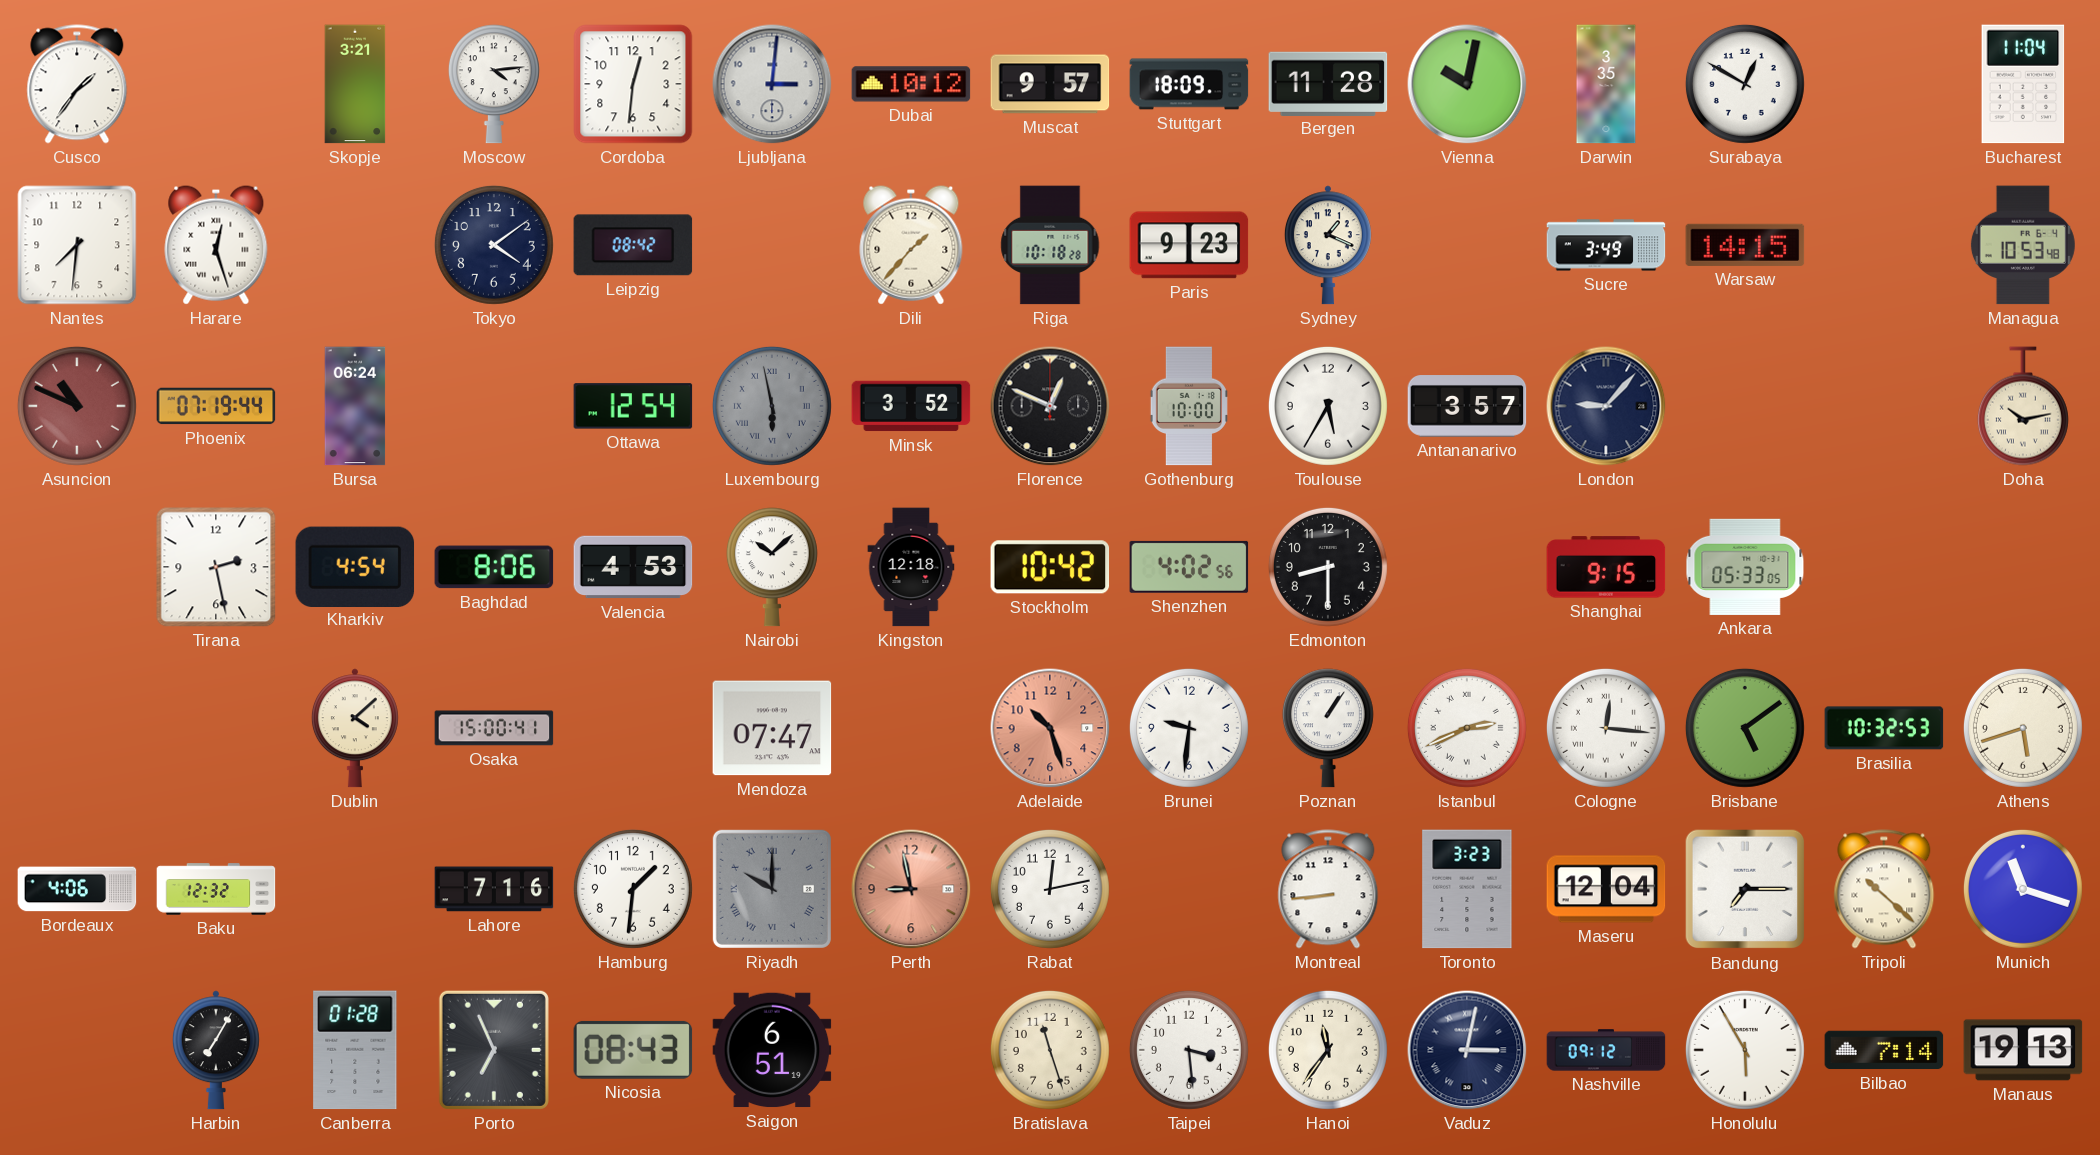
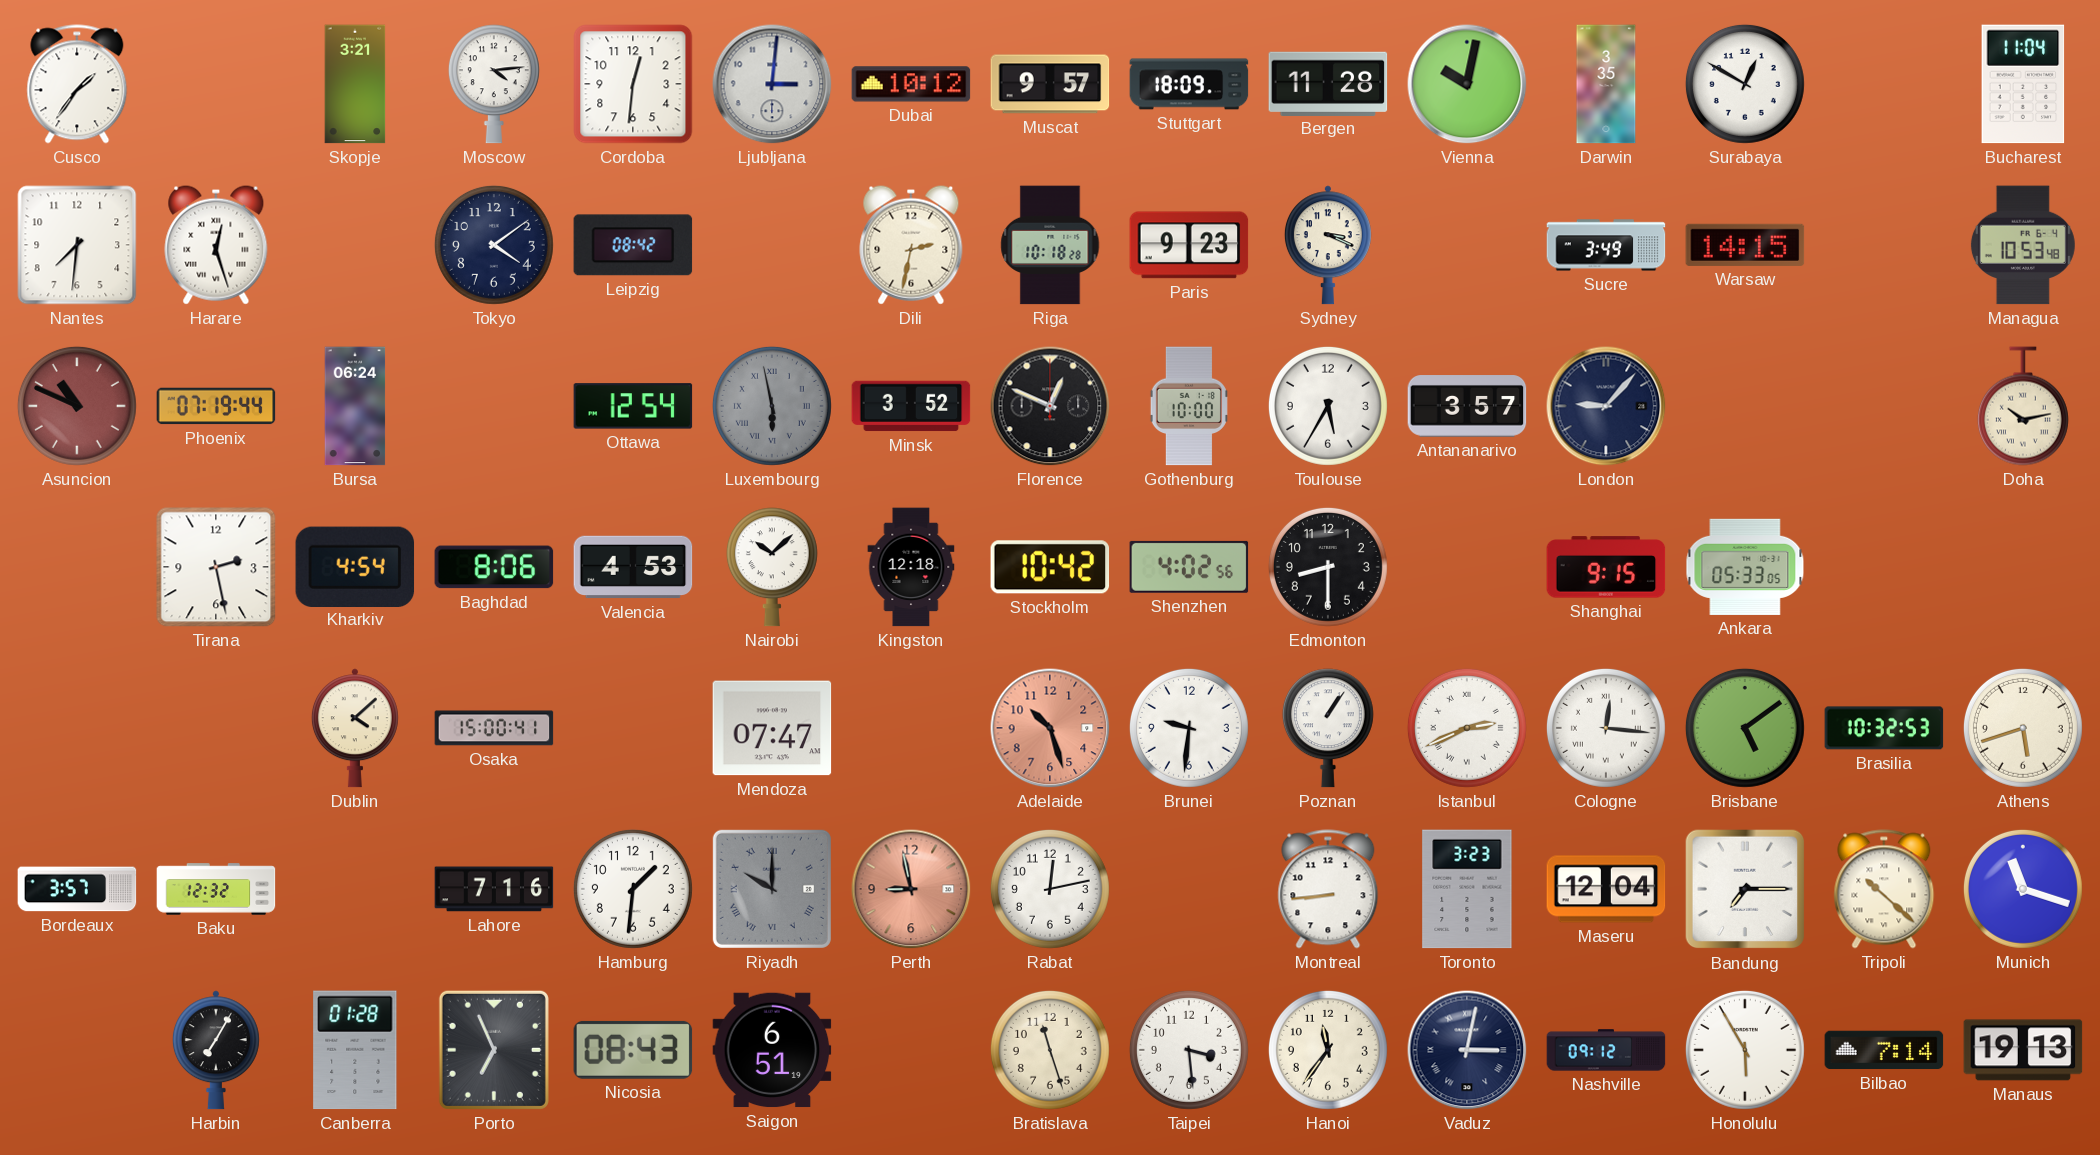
Dili: 1:37 -> 2:32 (911, 245)
Sydney: 1:19 -> 3:19 (1328, 245)
Bordeaux: 4:06 -> 3:57 (77, 889)
